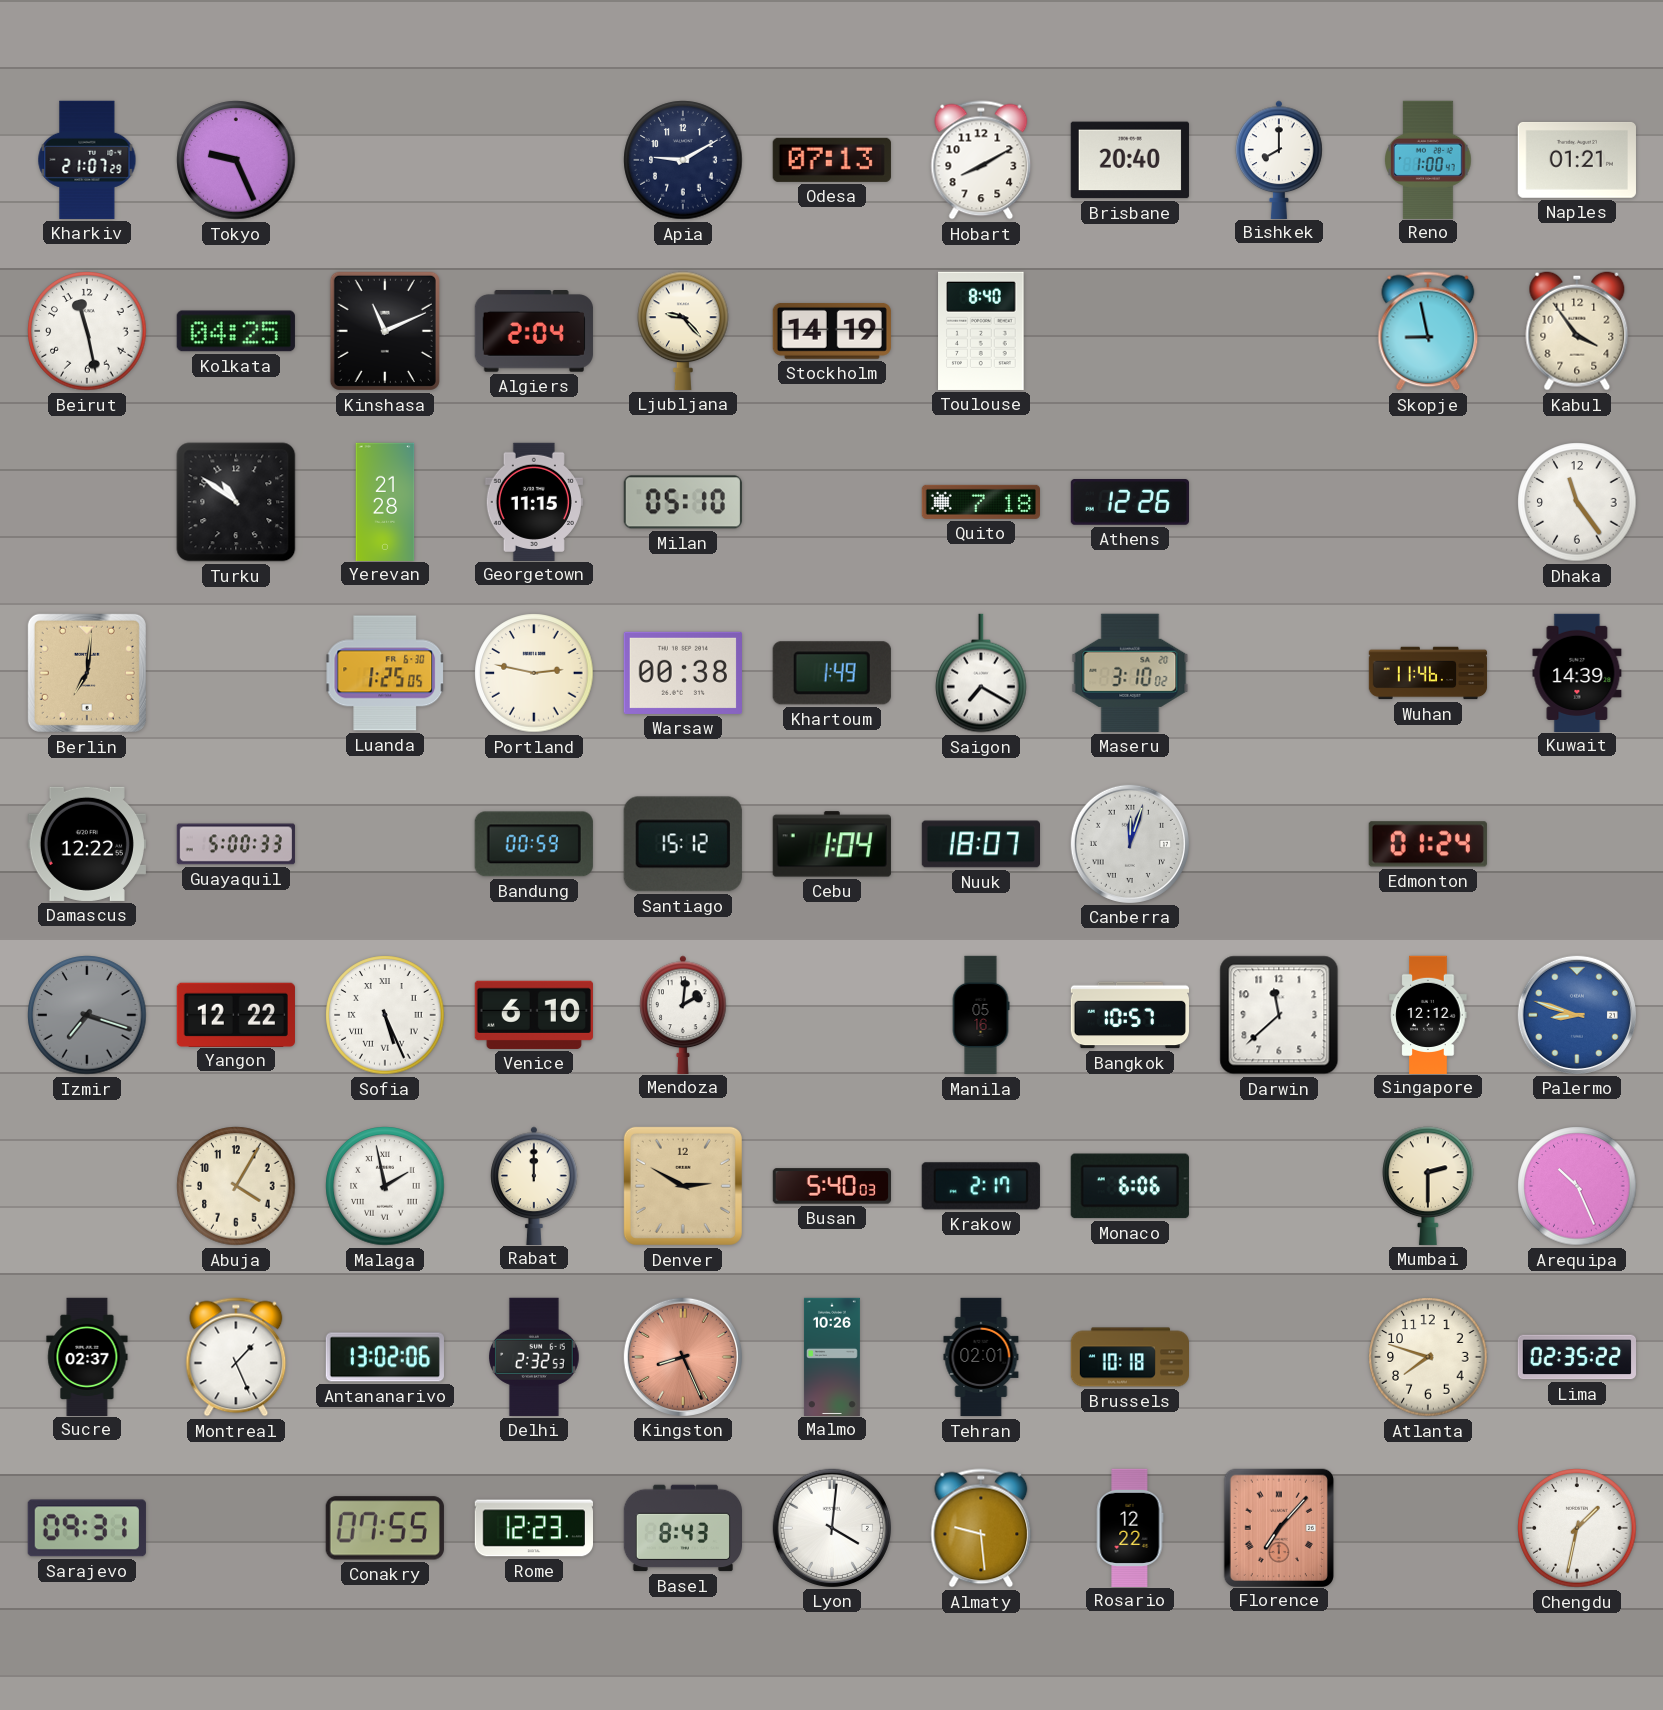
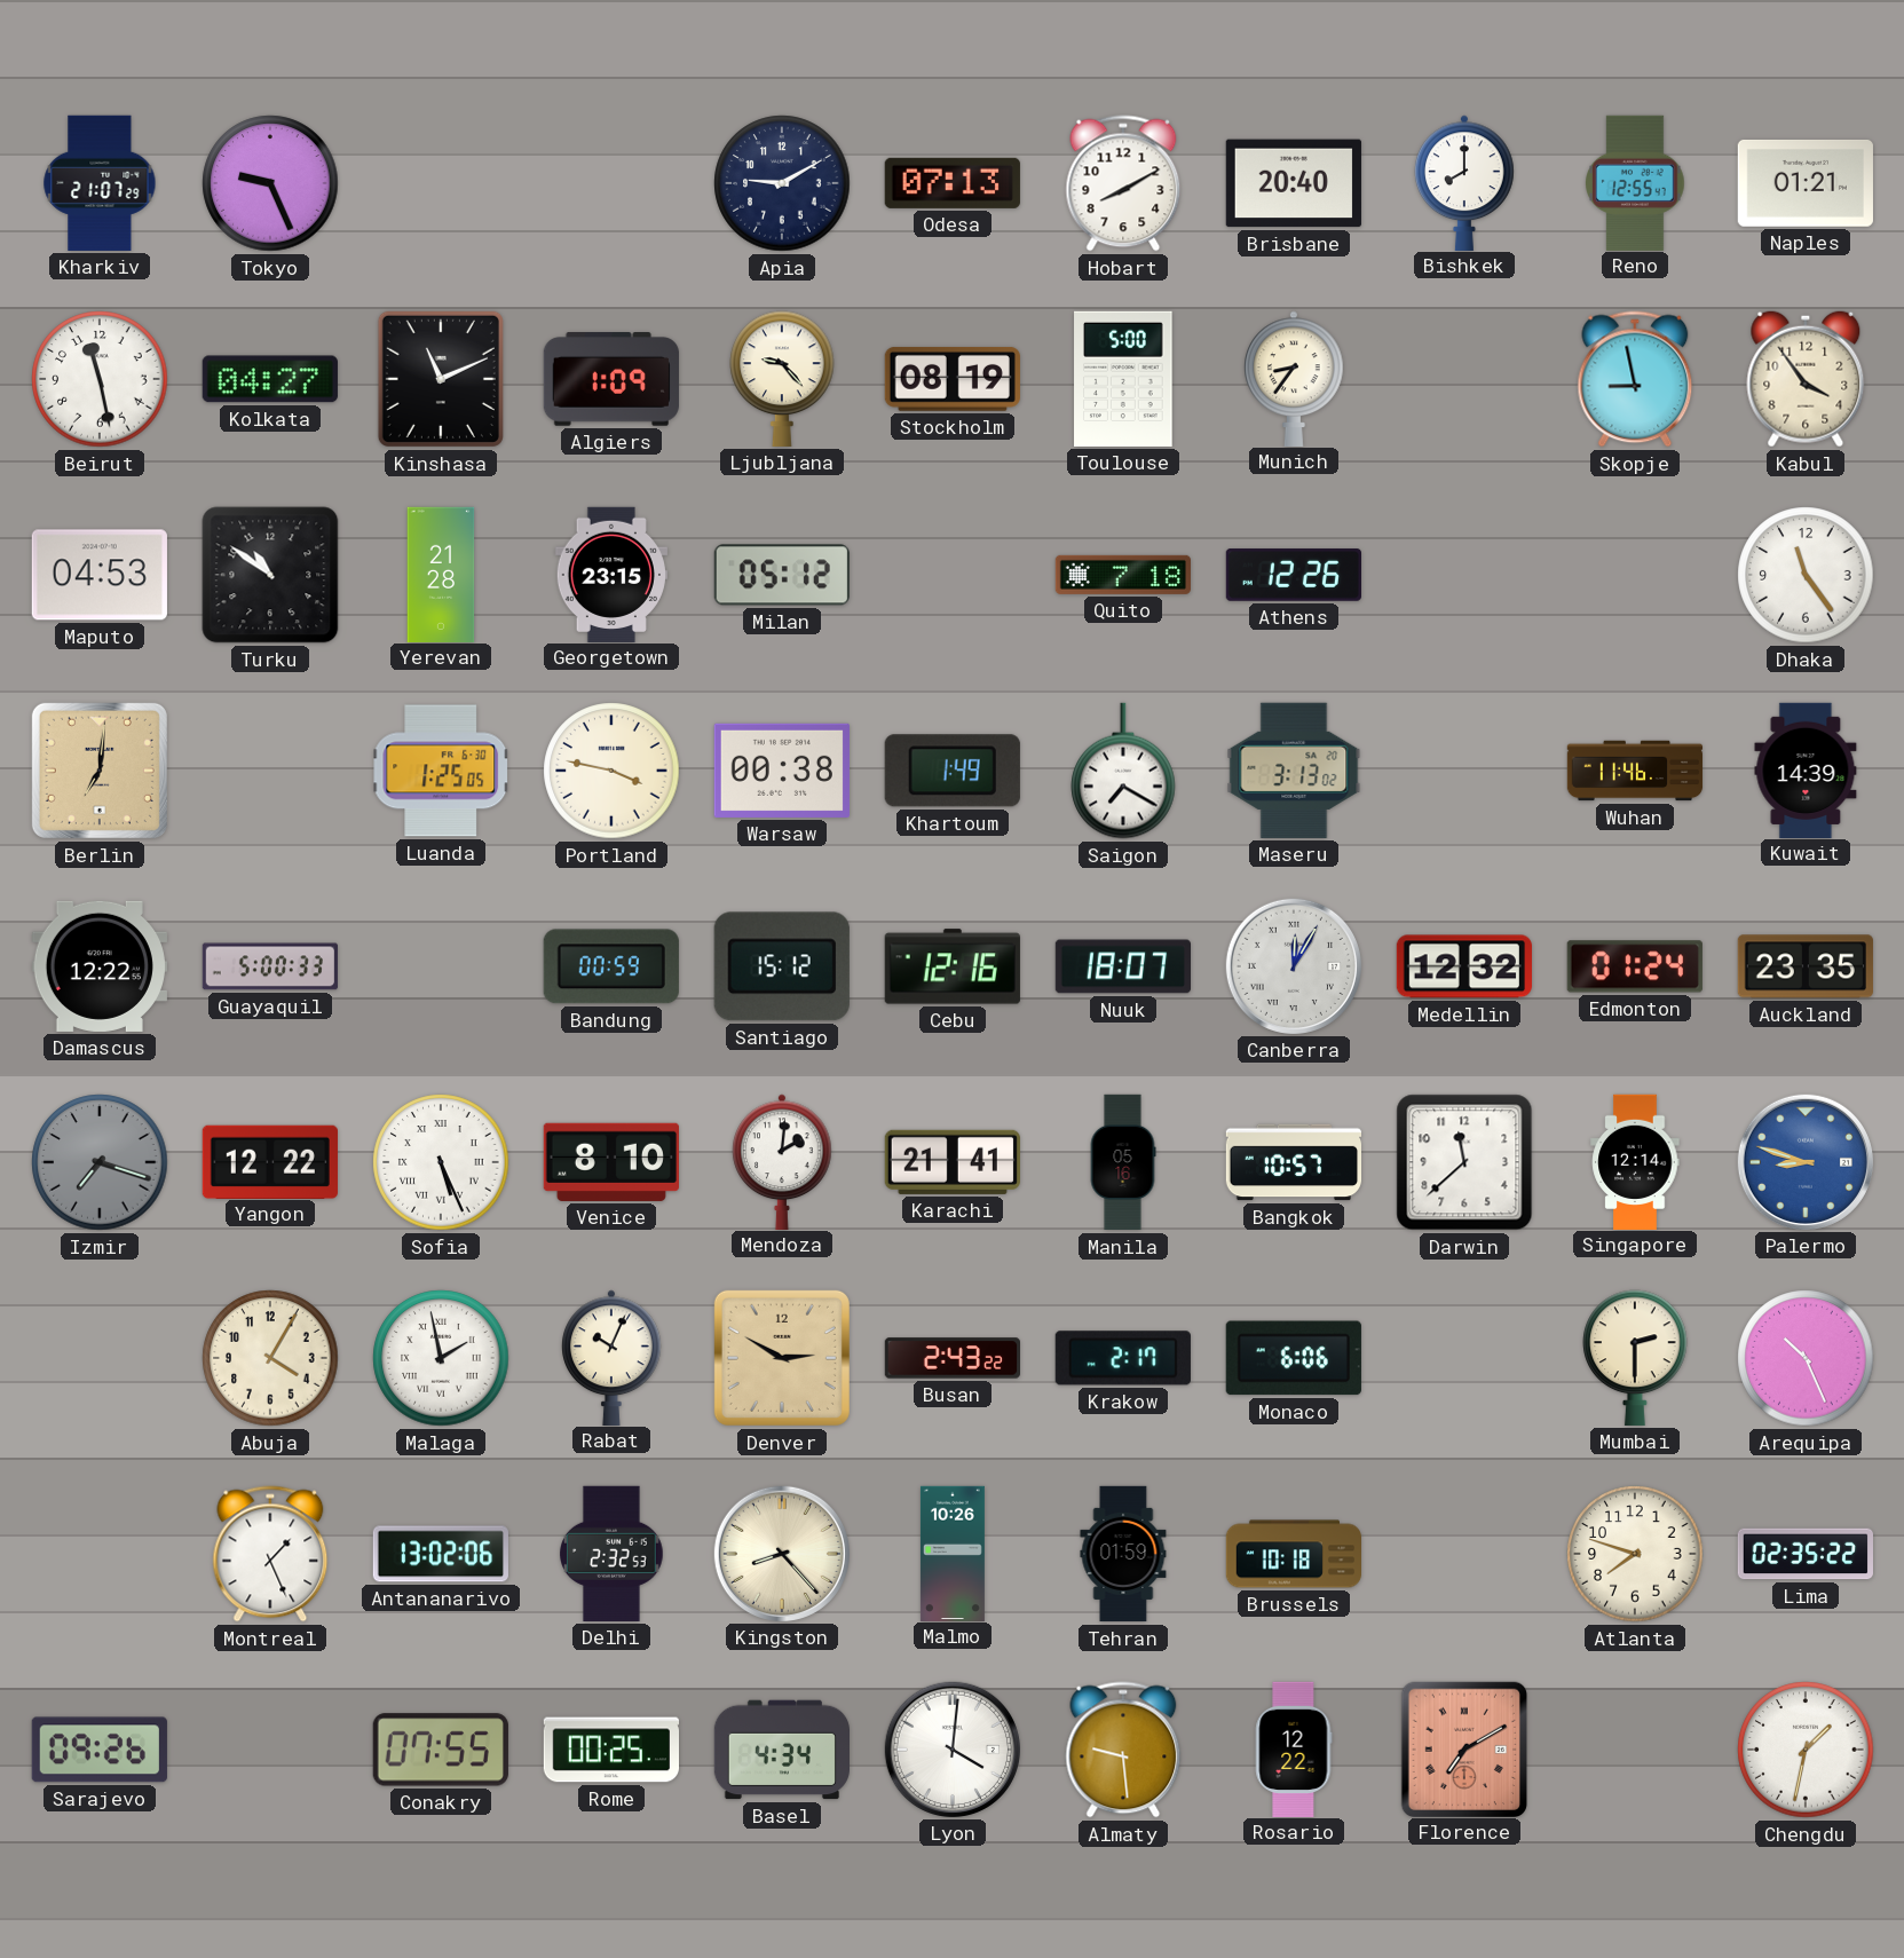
Reno: 1:00 -> 12:55 (1636, 182)
Kolkata: 04:25 -> 04:27 (270, 379)
Algiers: 2:04 -> 1:09 (611, 380)
Stockholm: 14:19 -> 08:19 (953, 379)
Toulouse: 8:40 -> 5:00 (1123, 379)
Munich: none -> 8:36 (1294, 378)
Maputo: none -> 04:53 (100, 575)
Georgetown: 11:15 -> 23:15 (611, 574)
Milan: 05:10 -> 05:12 (782, 575)
Portland: 2:47 -> 3:47 (611, 771)
Maseru: 3:10 -> 3:13 (1294, 771)
Cebu: 1:04 -> 12:16 (953, 966)
Canberra: 12:03 -> 12:05 (1294, 966)
Medellin: none -> 12:32 (1463, 966)
Auckland: none -> 23:35 (1806, 966)
Venice: 6:10 -> 8:10 (611, 1162)
Karachi: none -> 21:41 (953, 1162)
Singapore: 12:12 -> 12:14 (1635, 1161)
Rabat: 12:00 -> 10:04 (611, 1357)
Busan: 5:40 -> 2:43 (951, 1358)
Sucre: 02:37 -> none (87, 1356)
Kingston: 8:26 -> 8:23 (782, 1554)
Kingston dial: salmon -> cream (782, 1554)
Tehran: 02:01 -> 01:59 (1123, 1554)
Sarajevo: 09:31 -> 09:26 (100, 1750)
Rome: 12:23 -> 00:25 (610, 1750)
Basel: 8:43 -> 4:34 (781, 1750)
Florence: 7:07 -> 7:10 (1464, 1748)
